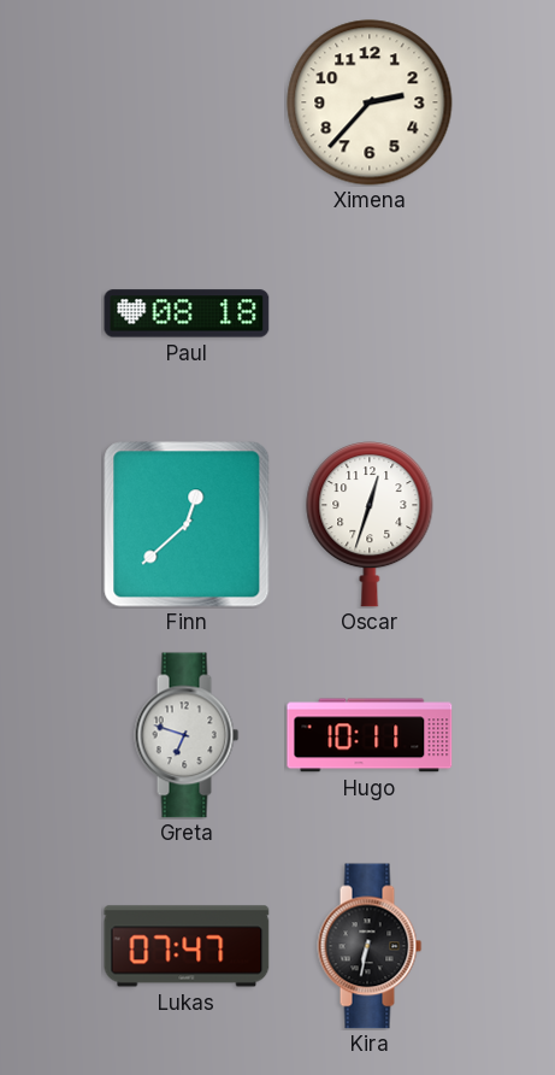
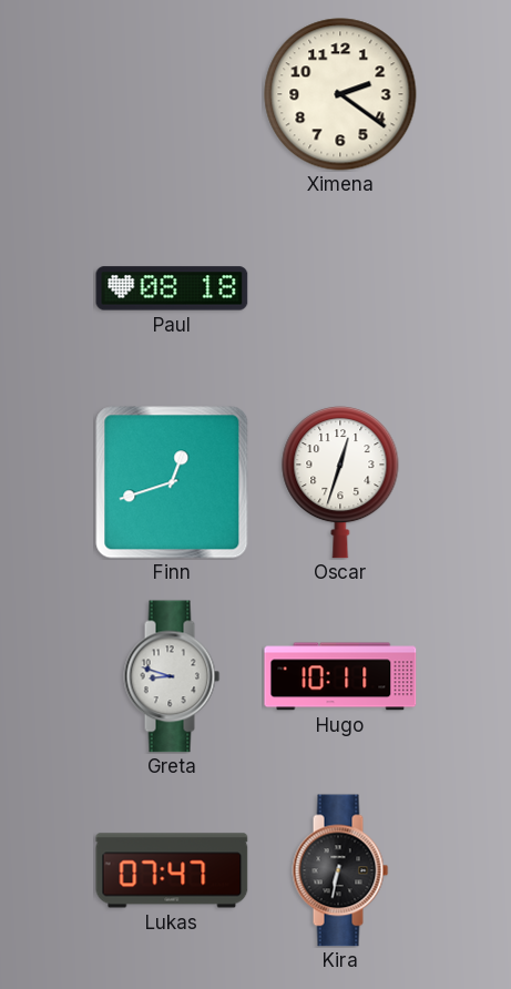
Ximena: 2:37 -> 2:21 (340, 94)
Finn: 12:38 -> 12:42 (172, 482)
Greta: 6:48 -> 8:48 (172, 676)
